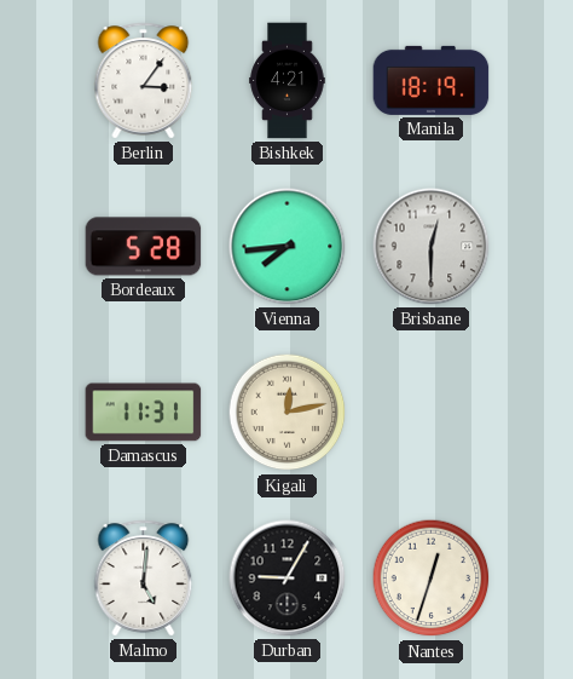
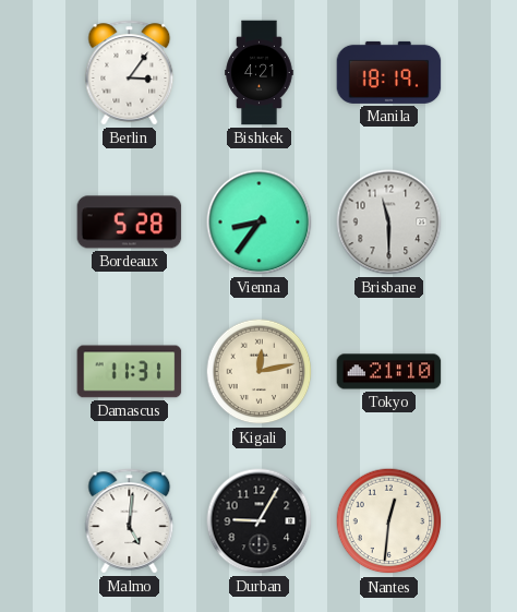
Vienna: 7:44 -> 8:36 (260, 223)
Brisbane: 12:30 -> 11:30 (389, 223)
Tokyo: none -> 21:10 (389, 372)
Nantes: 12:33 -> 12:31 (389, 521)
